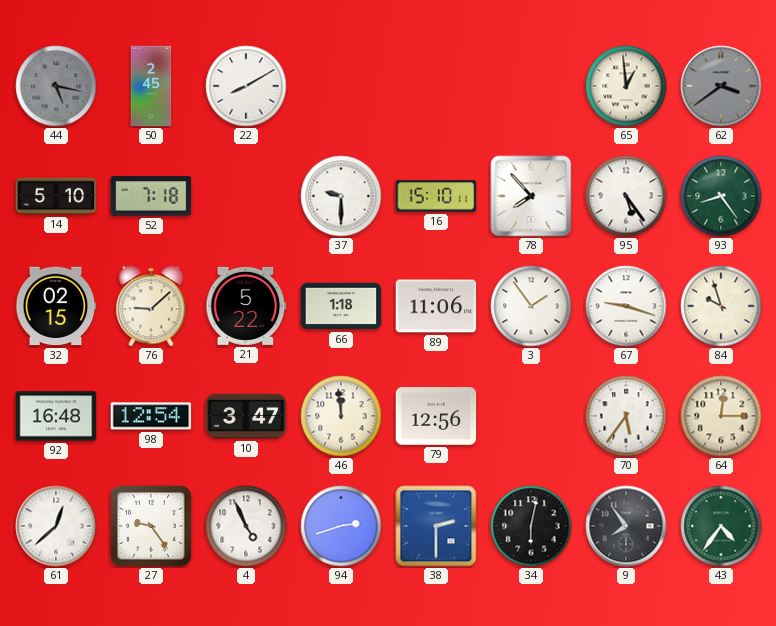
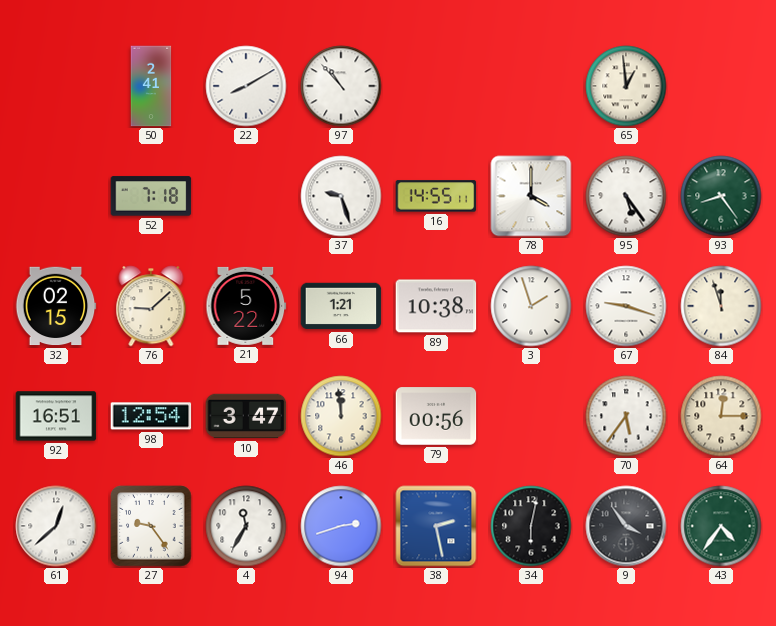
44: 5:17 -> none (56, 86)
50: 2:45 -> 2:41 (151, 86)
97: none -> 10:53 (341, 86)
62: 3:39 -> none (721, 86)
14: 5:10 -> none (56, 196)
37: 9:30 -> 9:27 (341, 196)
16: 15:10 -> 14:55 (436, 196)
78: 7:53 -> 4:00 (531, 196)
66: 1:18 -> 1:21 (341, 306)
89: 11:06 -> 10:38 (436, 306)
3: 1:54 -> 1:57 (531, 306)
84: 9:57 -> 11:57 (721, 306)
92: 16:48 -> 16:51 (56, 416)
79: 12:56 -> 00:56 (436, 416)
4: 4:56 -> 11:35 (246, 526)
38: 2:30 -> 2:28 (436, 526)
9: 7:54 -> 3:54 (626, 526)
